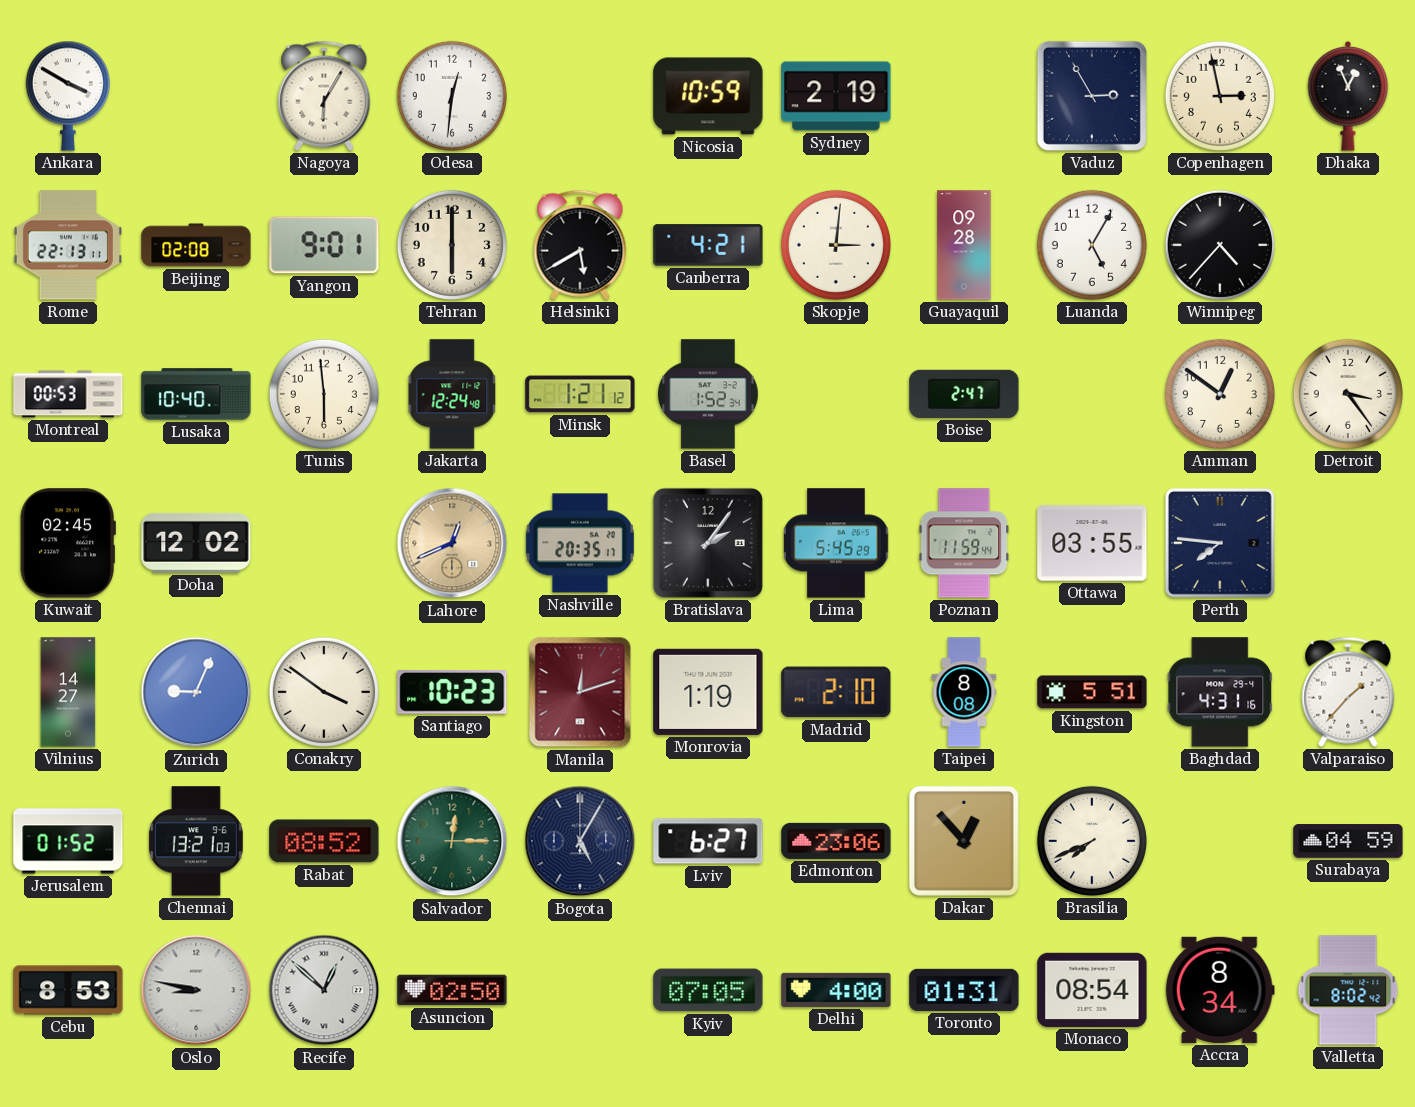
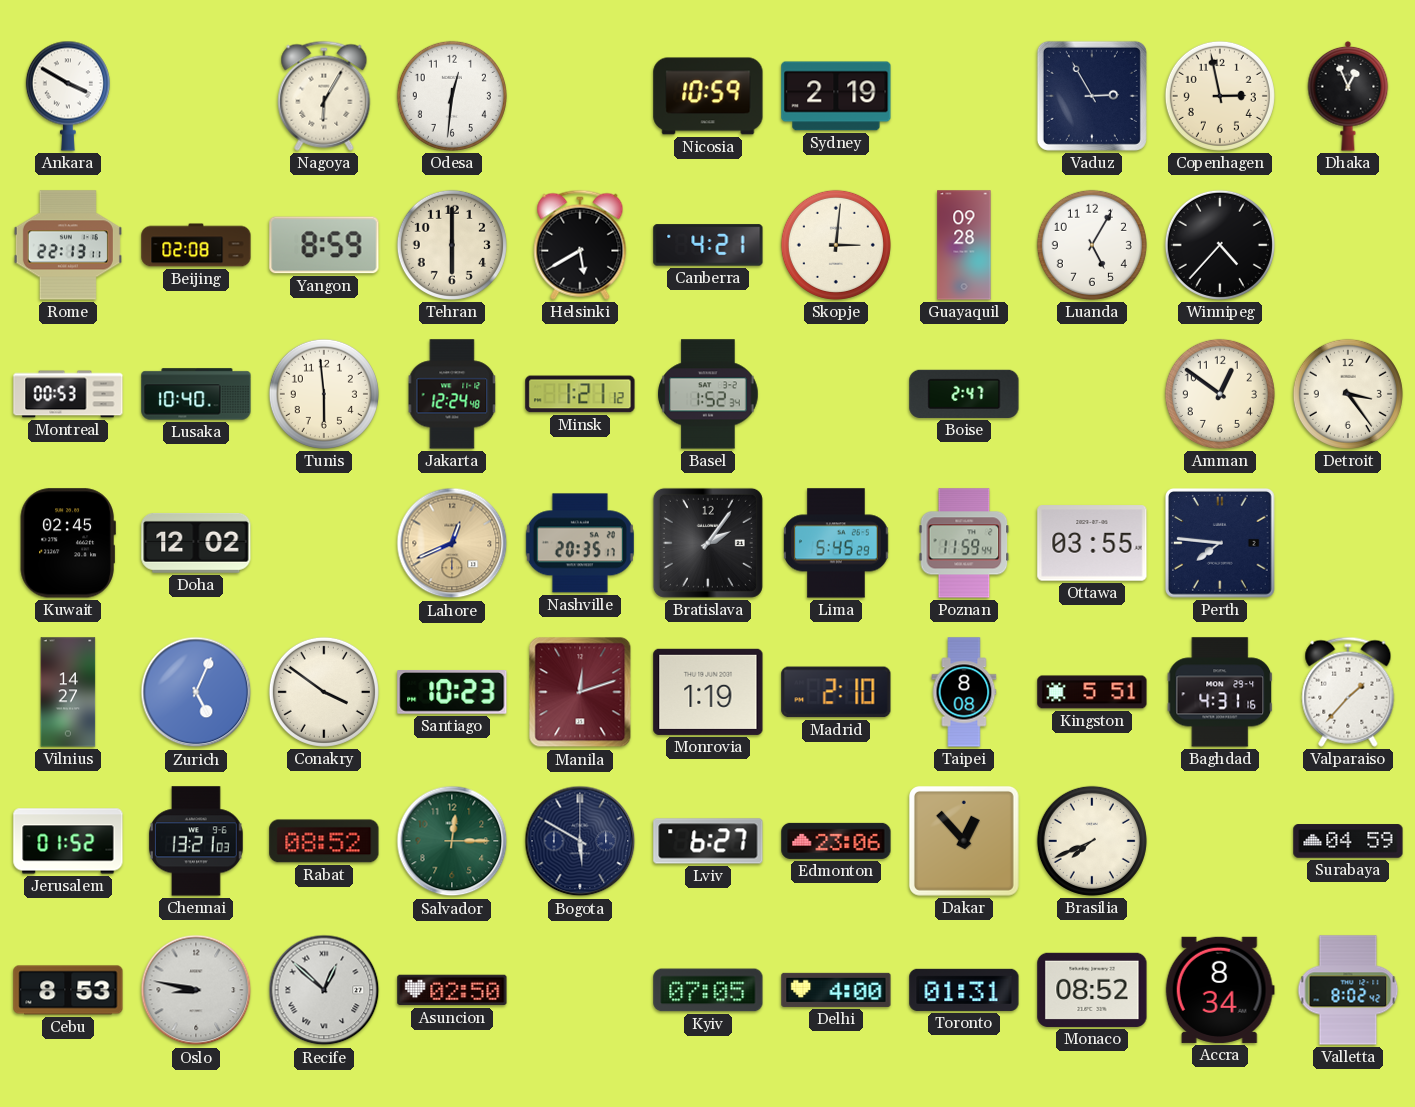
Yangon: 9:01 -> 8:59 (324, 245)
Zurich: 9:04 -> 5:04 (196, 692)
Bogota: 5:05 -> 5:50 (580, 841)
Monaco: 08:54 -> 08:52 (1092, 990)
